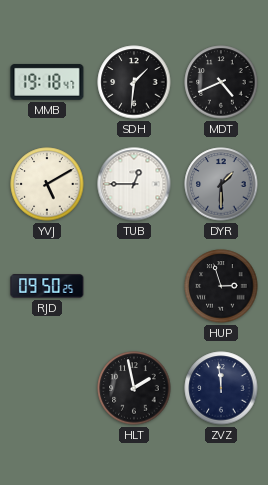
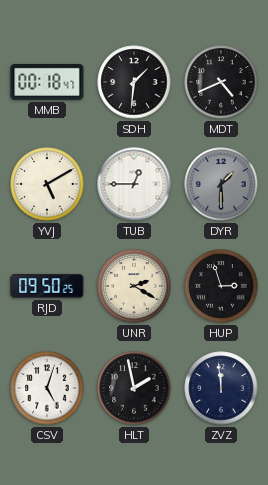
MMB: 19:18 -> 00:18 (47, 82)
UNR: none -> 2:20 (134, 286)
CSV: none -> 5:03 (47, 388)
